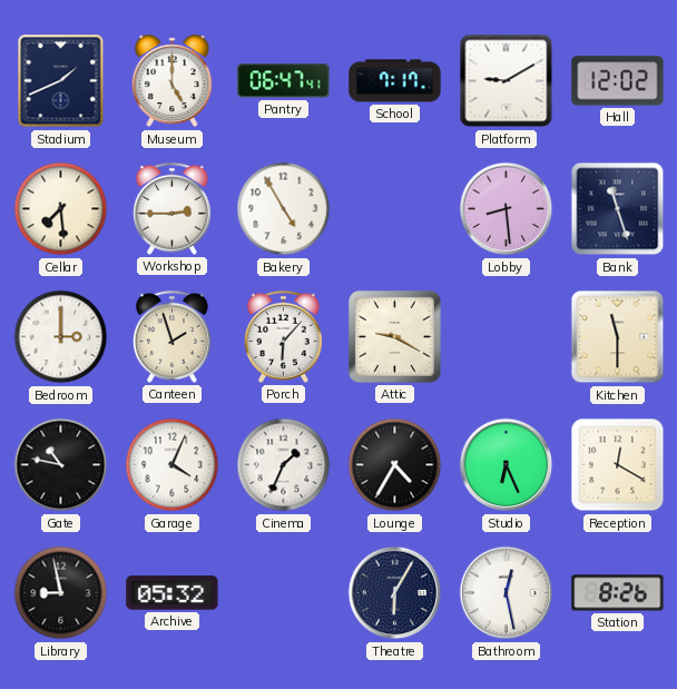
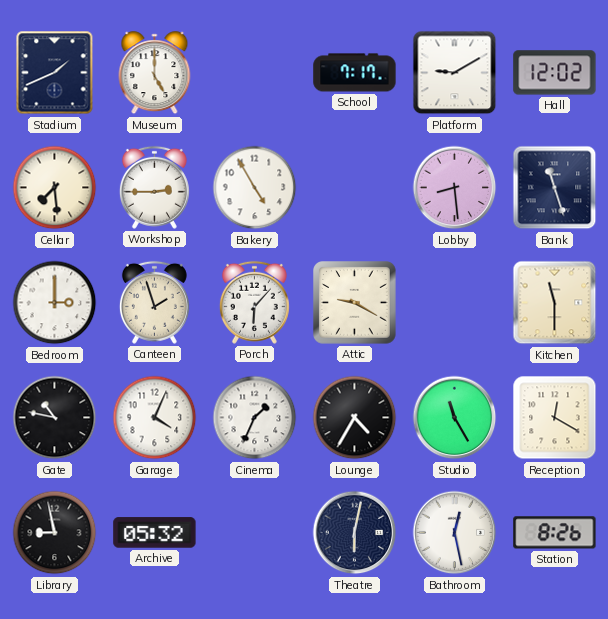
Pantry: 06:47 -> none (284, 81)
Studio: 6:26 -> 11:25 (455, 418)
Theatre: 6:05 -> 6:02 (355, 533)
